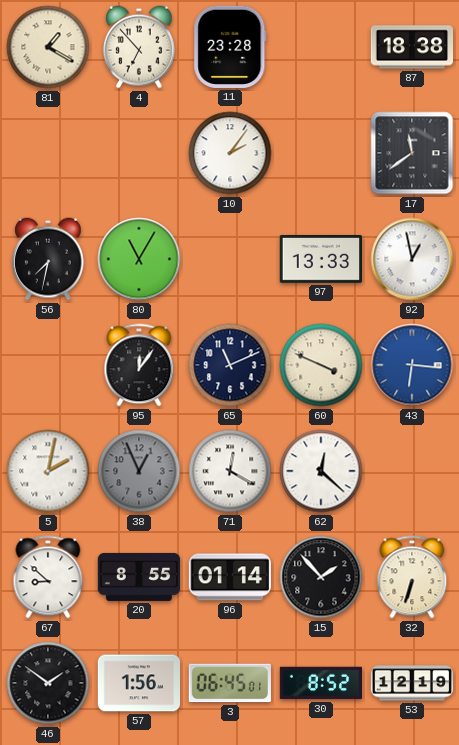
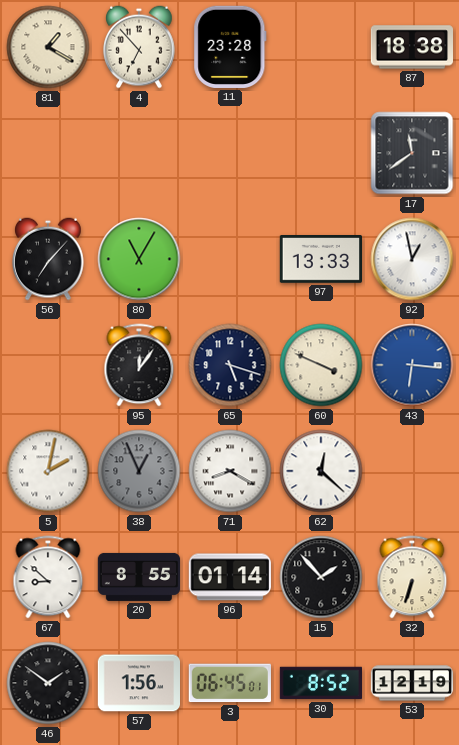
10: 2:06 -> none (230, 153)
56: 7:32 -> 7:07 (48, 259)
65: 11:11 -> 5:18 (230, 365)
71: 12:20 -> 8:20 (230, 471)
